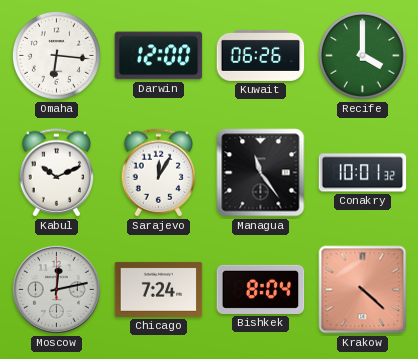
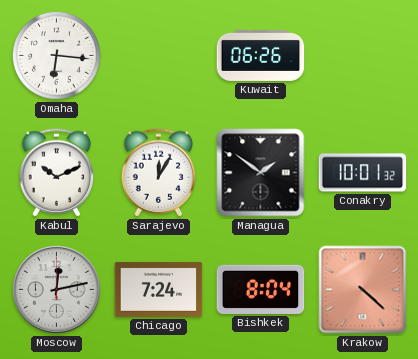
Darwin: 12:00 -> none (159, 56)
Recife: 4:00 -> none (362, 55)
Managua: 11:24 -> 1:51 (261, 173)
